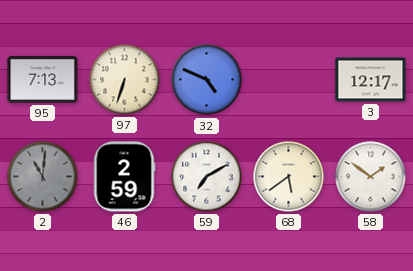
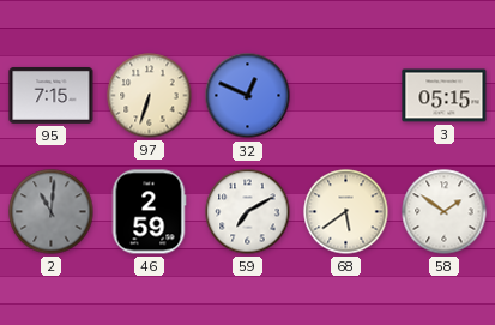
95: 7:13 -> 7:15 (52, 95)
32: 4:49 -> 12:49 (248, 96)
3: 12:17 -> 05:15 (445, 96)
